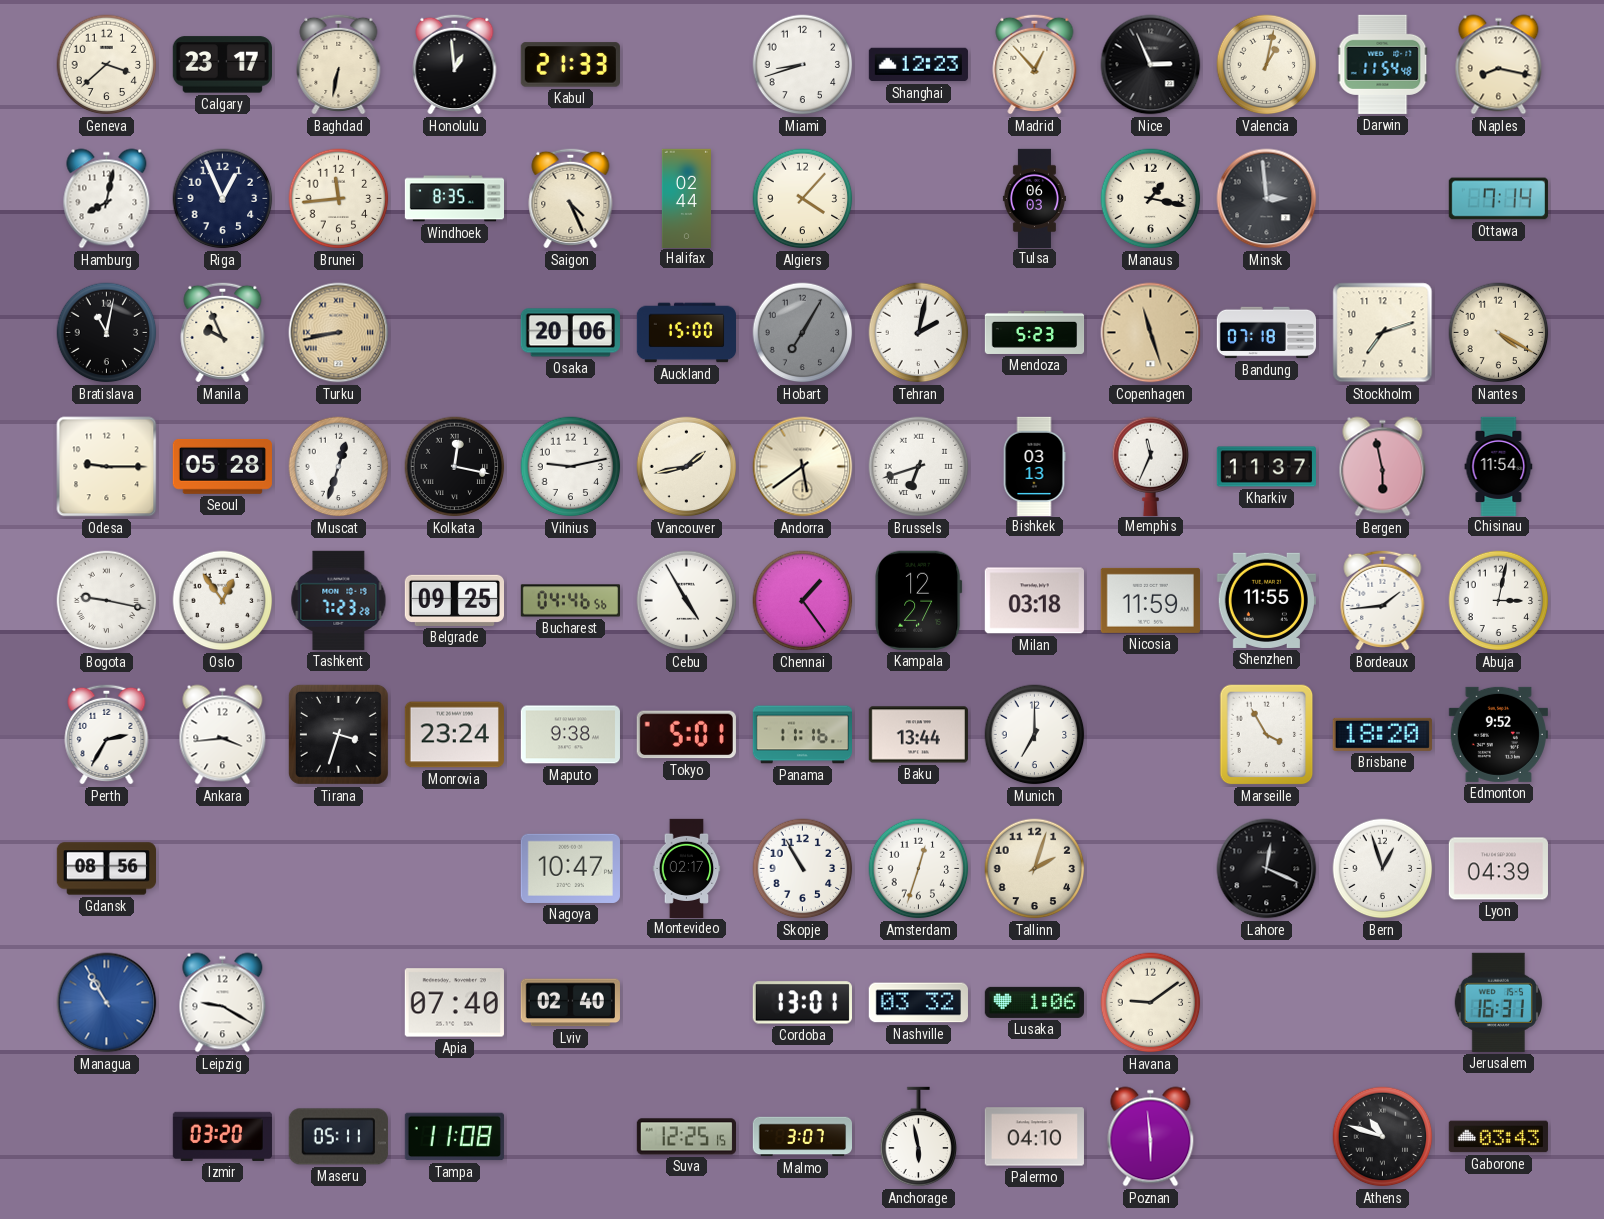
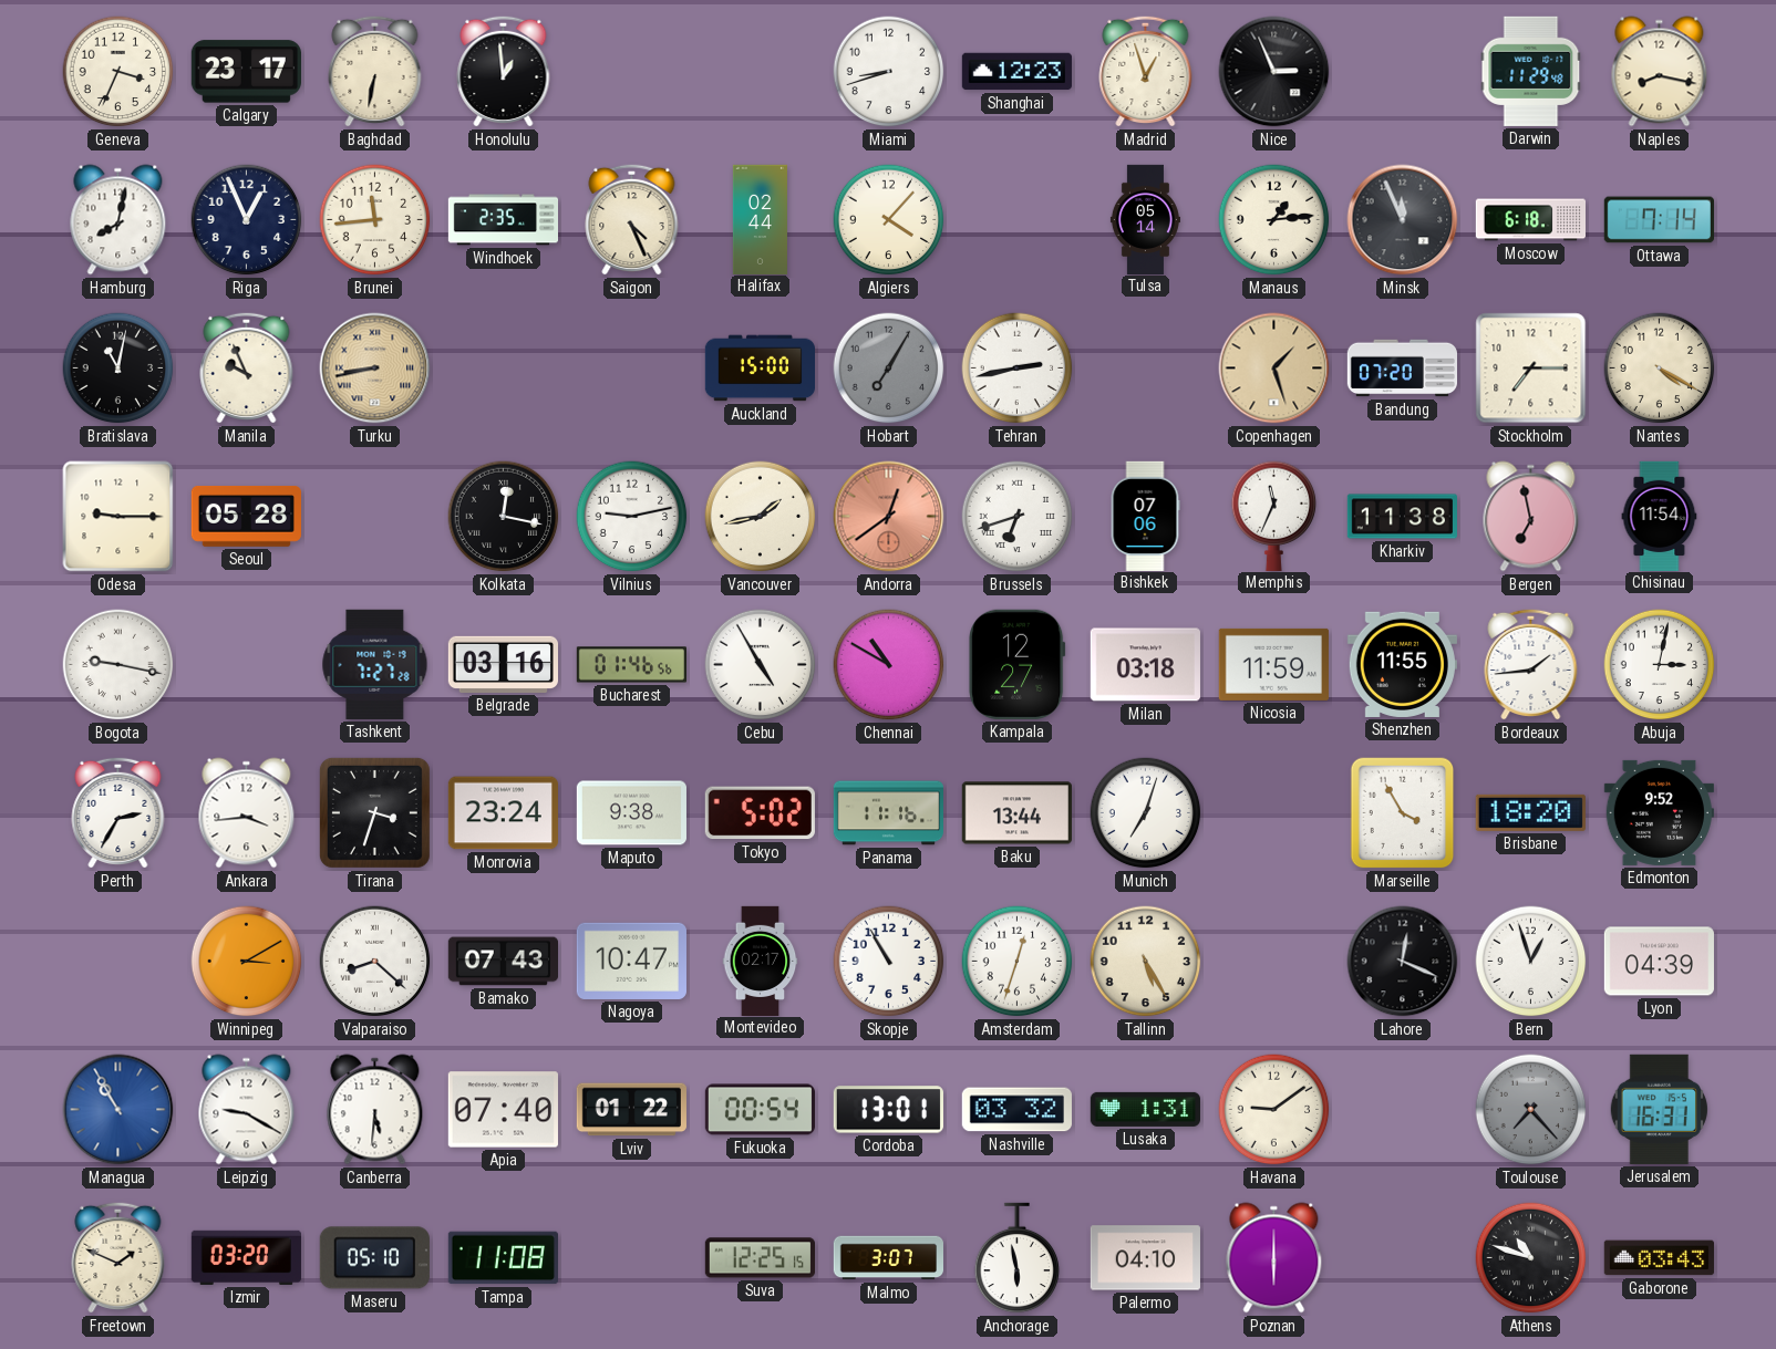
Geneva: 3:38 -> 3:34 (118, 72)
Kabul: 21:33 -> none (570, 65)
Madrid: 12:53 -> 12:57 (1146, 71)
Valencia: 1:02 -> none (1267, 65)
Darwin: 11:54 -> 11:29 (1531, 71)
Windhoek: 8:35 -> 2:35 (504, 220)
Tulsa: 06:03 -> 05:14 (1145, 219)
Manaus: 1:17 -> 1:14 (1274, 220)
Minsk: 2:59 -> 11:56 (1403, 220)
Moscow: none -> 6:18 (1530, 220)
Osaka: 20:06 -> none (570, 333)
Tehran: 2:02 -> 2:43 (1018, 369)
Mendoza: 5:23 -> none (1035, 332)
Copenhagen: 11:27 -> 1:27 (1274, 369)
Bandung: 07:18 -> 07:20 (1402, 369)
Stockholm: 7:12 -> 7:15 (1531, 369)
Muscat: 12:33 -> none (339, 467)
Andorra: 5:39 -> 12:39 (889, 517)
Andorra dial: cream -> salmon (889, 517)
Bishkek: 03:13 -> 07:06 (1145, 516)
Kharkiv: 11:37 -> 11:38 (1402, 517)
Bergen: 5:58 -> 6:58 (1531, 517)
Oslo: 12:54 -> none (223, 601)
Tashkent: 7:23 -> 7:27 (375, 664)
Belgrade: 09:25 -> 03:16 (503, 664)
Bucharest: 04:46 -> 01:46 (631, 665)
Chennai: 1:24 -> 10:50 (889, 665)
Tokyo: 5:01 -> 5:02 (760, 813)
Munich: 7:00 -> 7:03 (1146, 813)
Gdansk: 08:56 -> none (106, 869)
Winnipeg: none -> 3:10 (247, 962)
Valparaiso: none -> 8:22 (375, 962)
Bamako: none -> 07:43 (503, 962)
Tallinn: 2:03 -> 5:25 (1146, 962)
Canberra: none -> 5:31 (375, 1110)
Lviv: 02:40 -> 01:22 (631, 1110)
Fukuoka: none -> 00:54 (760, 1110)
Lusaka: 1:06 -> 1:31 (1145, 1109)
Toulouse: none -> 7:23 (1531, 1110)
Freetown: none -> 1:49 (118, 1257)
Maseru: 05:11 -> 05:10 (374, 1258)
Poznan: 5:59 -> 6:00 (1274, 1258)
